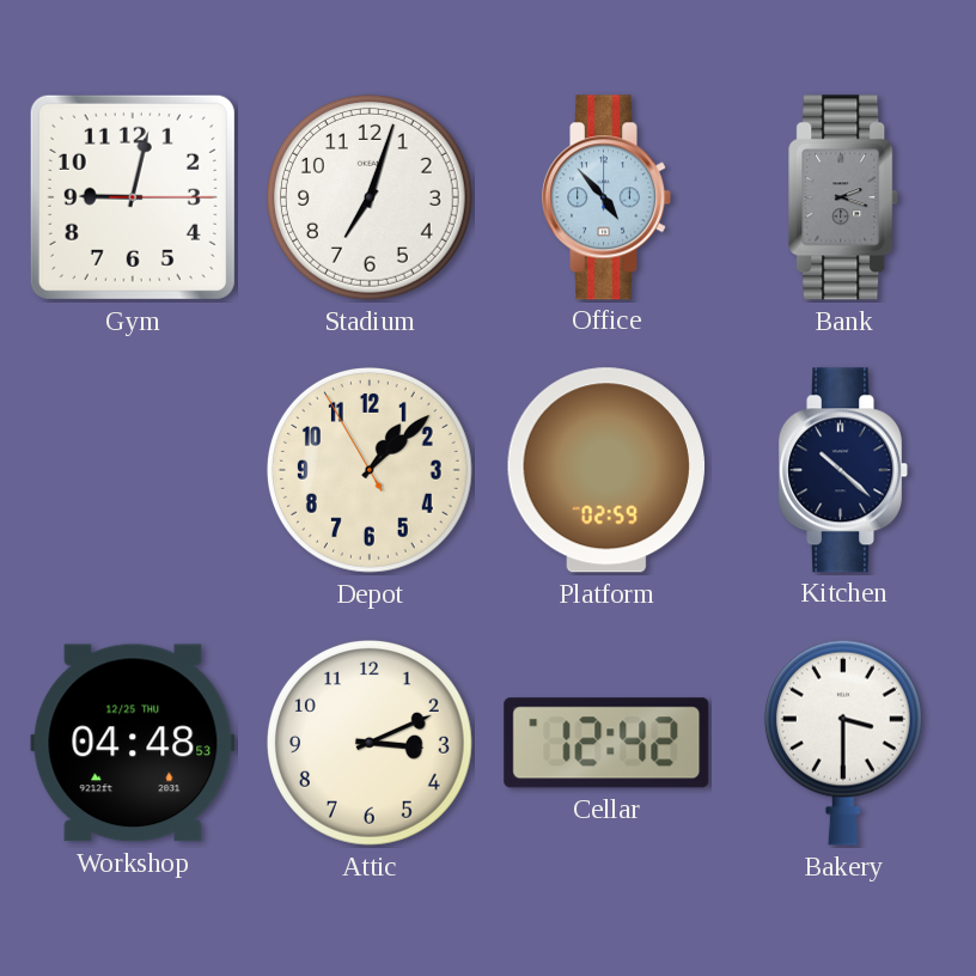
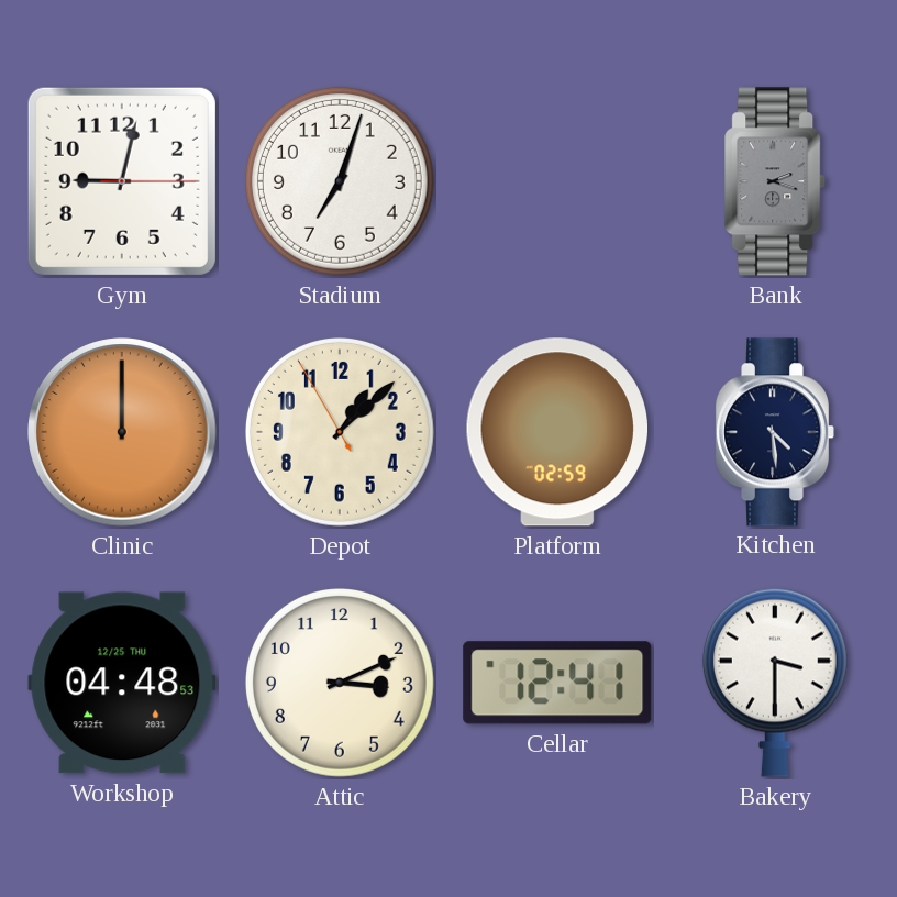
Office: 4:53 -> none (605, 197)
Clinic: none -> 12:00 (122, 432)
Kitchen: 10:22 -> 4:29 (774, 432)
Cellar: 12:42 -> 12:41 (557, 683)
